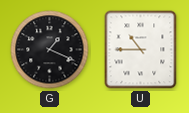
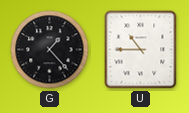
G: 1:19 -> 1:23 (50, 50)
